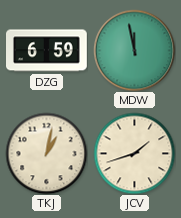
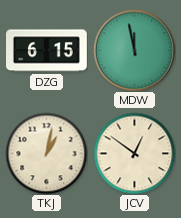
DZG: 6:59 -> 6:15 (47, 51)
JCV: 1:42 -> 12:51 (134, 153)
